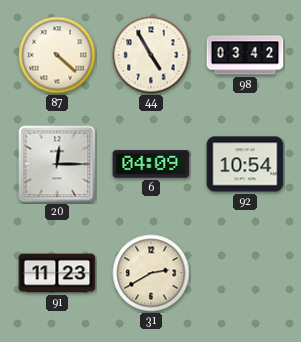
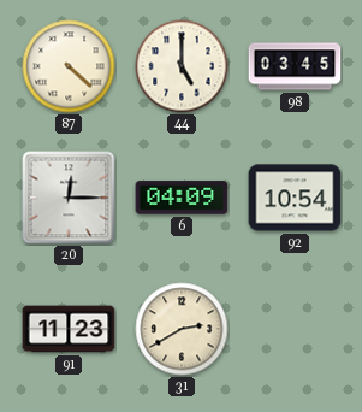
44: 4:55 -> 5:00 (182, 66)
98: 03:42 -> 03:45 (295, 66)
